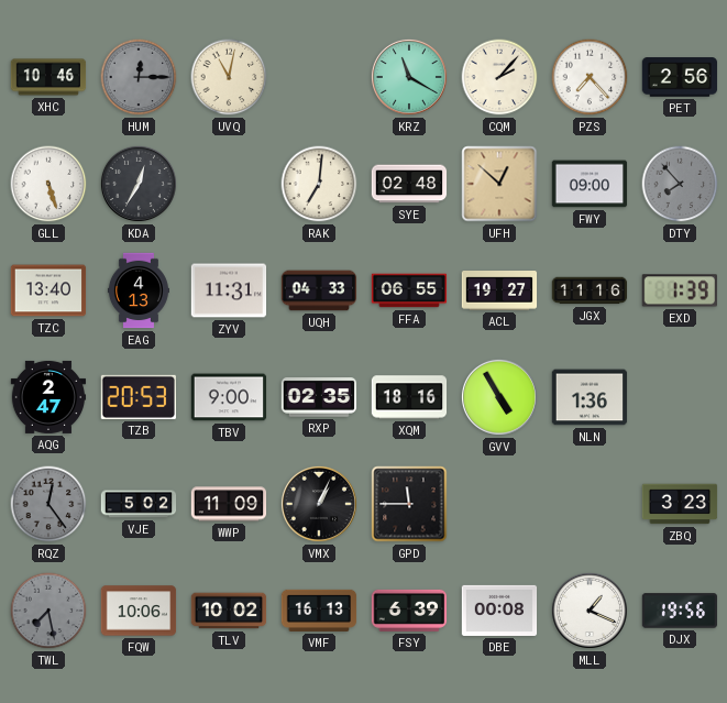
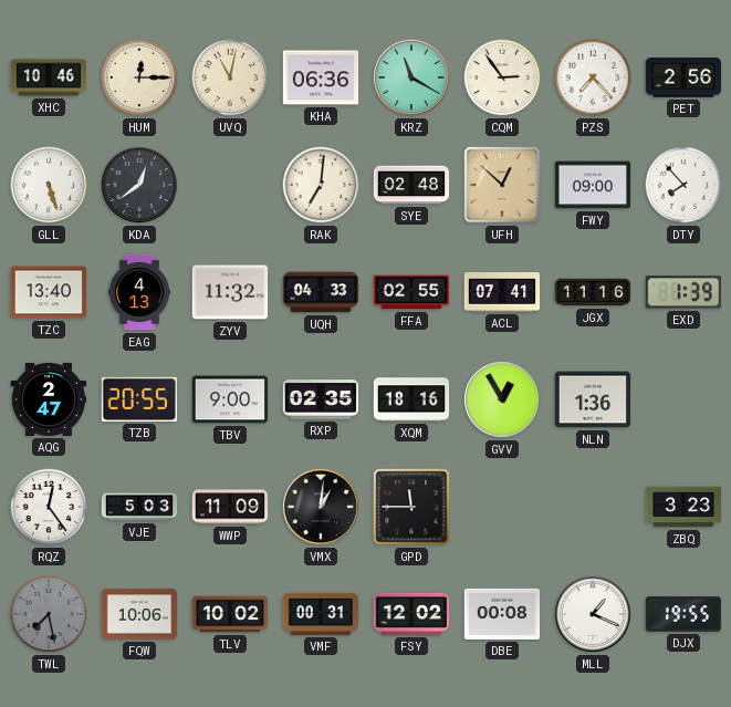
HUM dial: grey -> cream (139, 77)
KHA: none -> 06:36 (321, 77)
CQM: 2:07 -> 2:54 (502, 77)
KDA: 12:35 -> 12:39 (139, 185)
DTY dial: grey -> white (683, 185)
ZYV: 11:31 -> 11:32 (230, 292)
FFA: 06:55 -> 02:55 (411, 292)
ACL: 19:27 -> 07:41 (502, 293)
TZB: 20:53 -> 20:55 (138, 399)
GVV: 4:55 -> 12:55 (502, 399)
RQZ dial: grey -> white (49, 507)
VJE: 5:02 -> 5:03 (139, 507)
VMX: 1:04 -> 1:01 (321, 507)
VMF: 16:13 -> 00:31 (321, 614)
FSY: 6:39 -> 12:02 (411, 614)
DJX: 19:56 -> 19:55 (683, 614)
